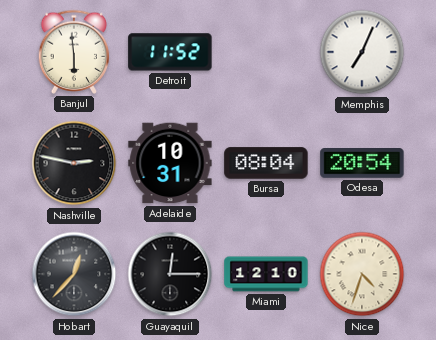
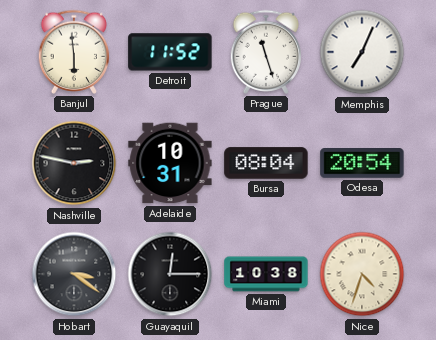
Prague: none -> 11:27 (265, 52)
Hobart: 12:37 -> 3:21 (74, 274)
Miami: 12:10 -> 10:38 (266, 274)
